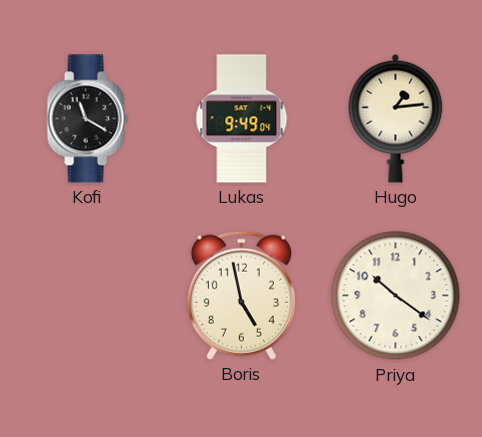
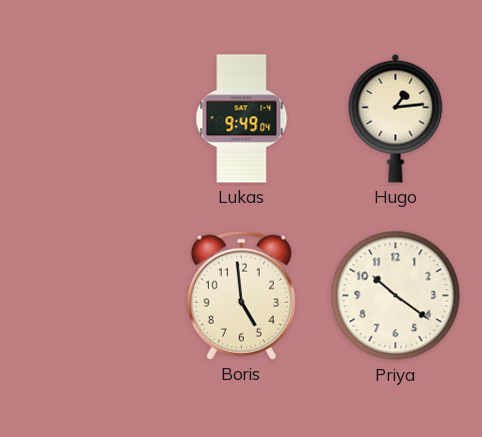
Kofi: 11:20 -> none (87, 119)
Boris: 4:58 -> 4:59 (241, 295)
